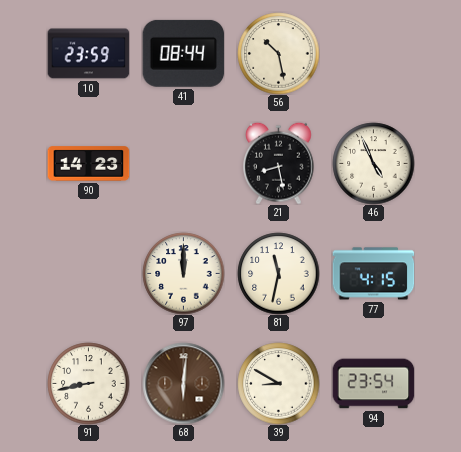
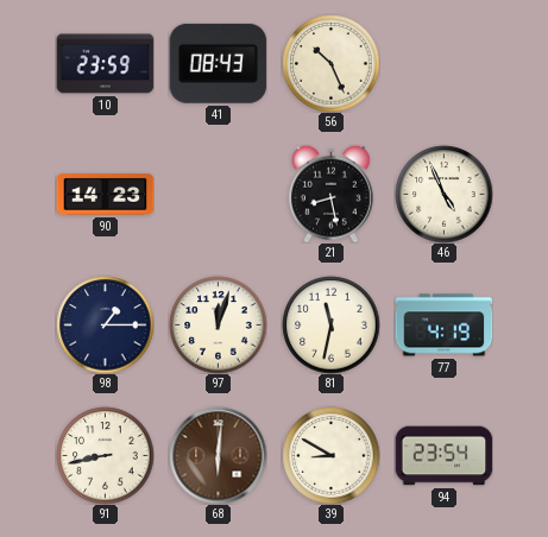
41: 08:44 -> 08:43 (218, 63)
56: 10:28 -> 10:26 (330, 63)
98: none -> 1:15 (105, 324)
97: 12:00 -> 12:03 (218, 324)
77: 4:15 -> 4:19 (443, 326)
